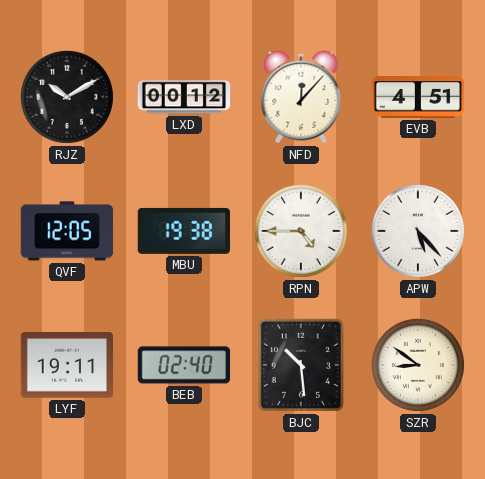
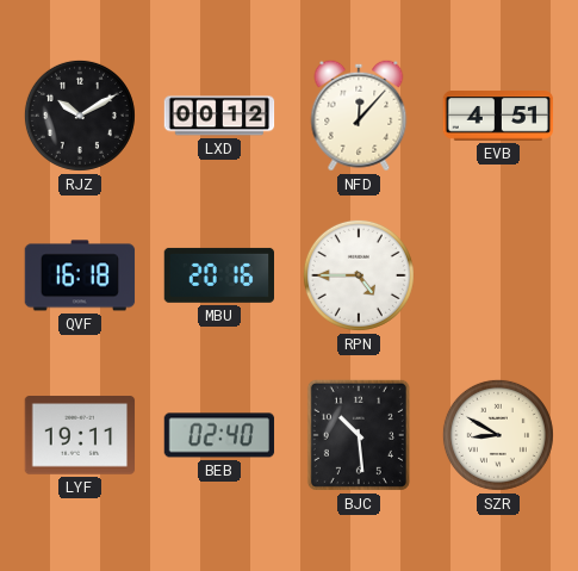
QVF: 12:05 -> 16:18 (80, 275)
MBU: 19:38 -> 20:16 (218, 275)
APW: 5:23 -> none (418, 231)
SZR: 8:51 -> 8:50 (498, 435)
